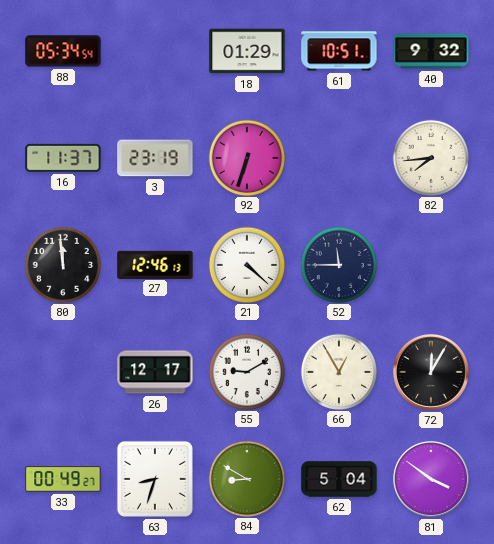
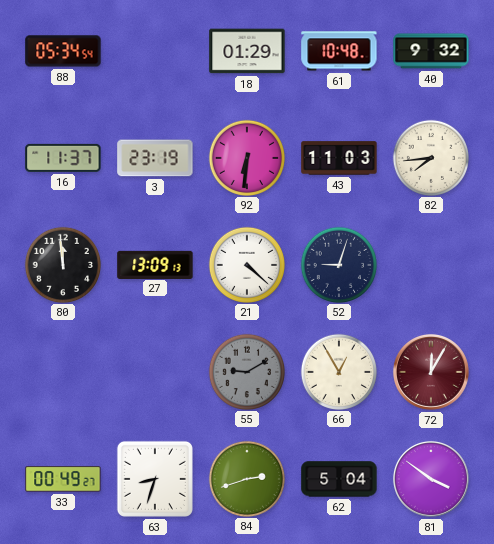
61: 10:51 -> 10:48 (339, 51)
92: 6:33 -> 6:31 (246, 157)
43: none -> 11:03 (339, 158)
27: 12:46 -> 13:09 (155, 264)
52: 11:45 -> 9:03 (338, 264)
26: 12:17 -> none (155, 372)
55 dial: white -> grey (246, 371)
72 dial: black -> burgundy (431, 372)
84: 8:50 -> 2:42 (246, 478)
